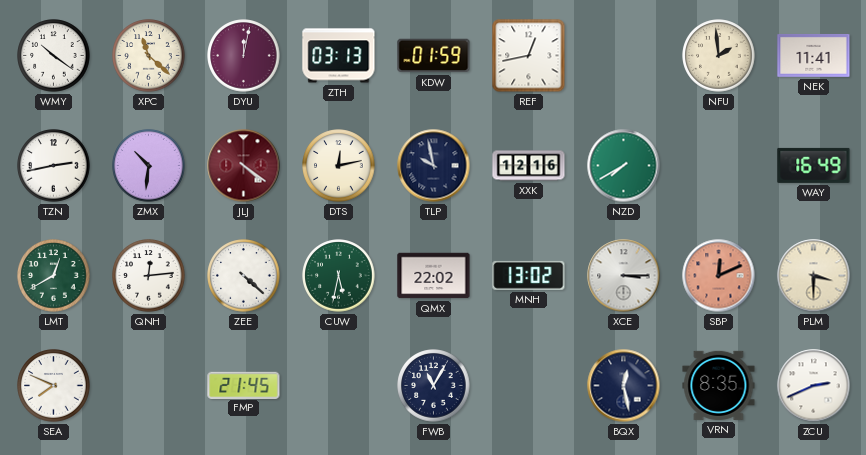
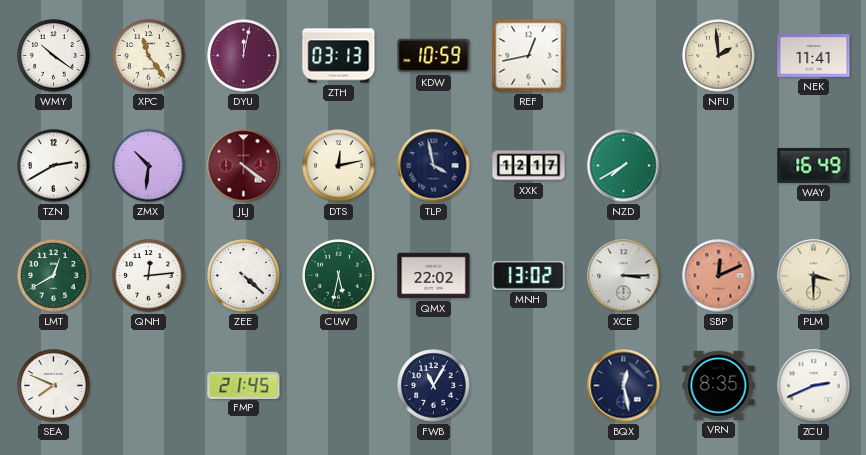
XPC: 11:22 -> 11:24 (149, 56)
KDW: 01:59 -> 10:59 (434, 56)
TZN: 2:43 -> 2:40 (54, 166)
TLP: 9:58 -> 3:58 (434, 166)
XXK: 12:16 -> 12:17 (529, 166)
